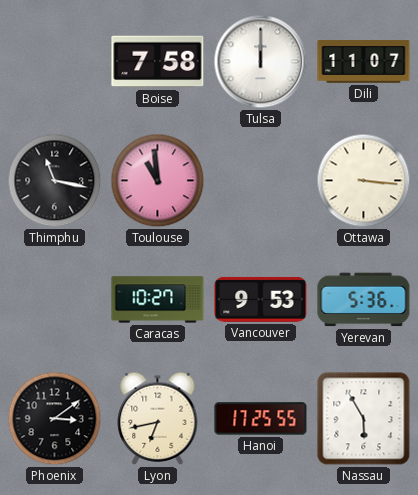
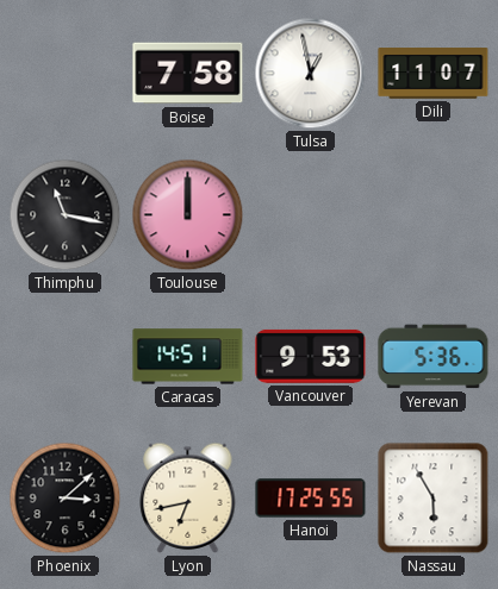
Tulsa: 12:00 -> 12:58 (311, 74)
Toulouse: 10:59 -> 12:00 (188, 215)
Ottawa: 3:16 -> none (364, 181)
Caracas: 10:27 -> 14:51 (188, 357)
Phoenix: 3:09 -> 3:08 (66, 499)
